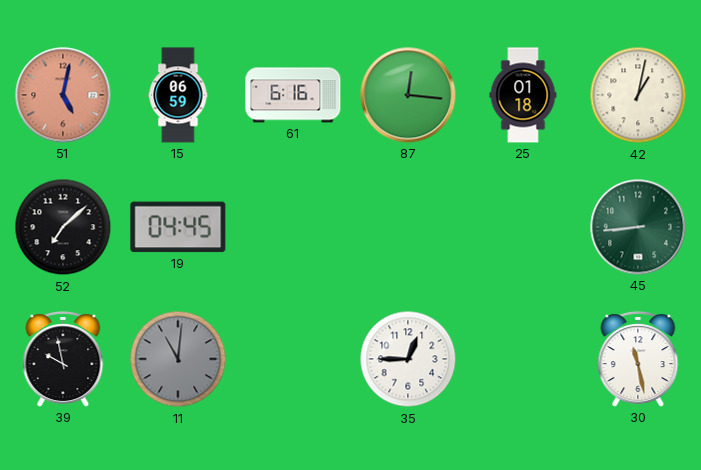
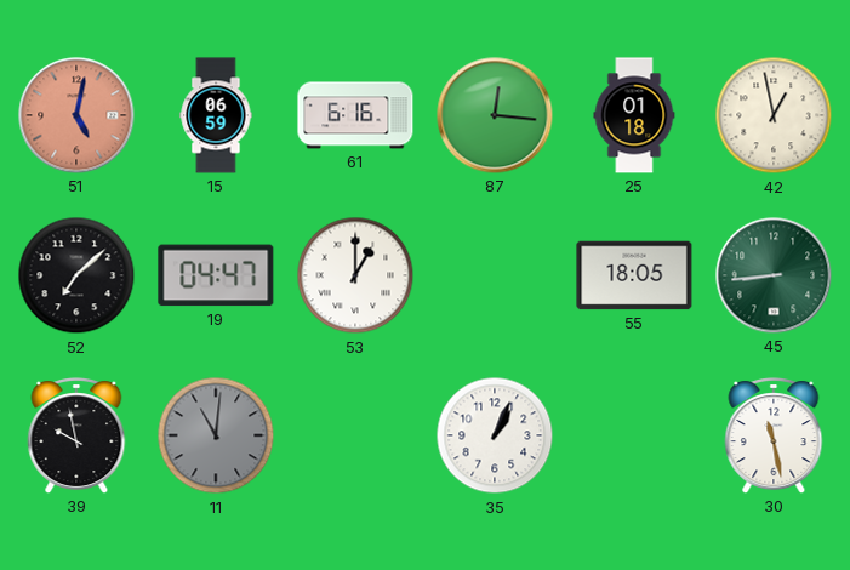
42: 1:02 -> 12:58 (774, 115)
19: 04:45 -> 04:47 (216, 275)
53: none -> 1:00 (355, 275)
55: none -> 18:05 (634, 275)
35: 12:45 -> 1:04 (495, 435)
